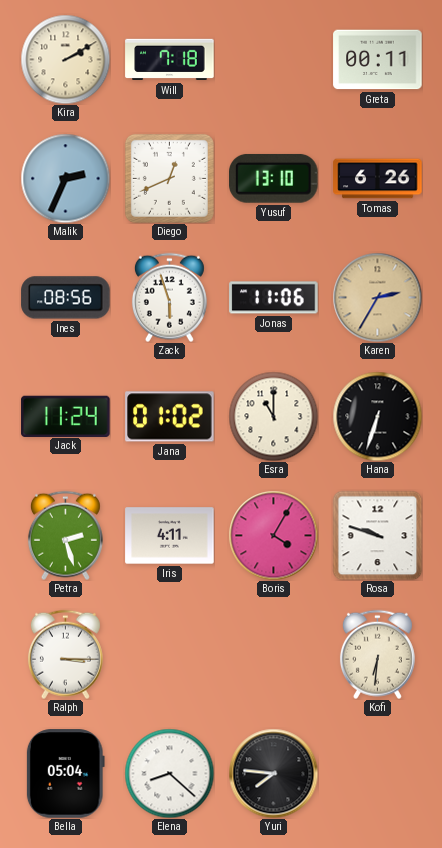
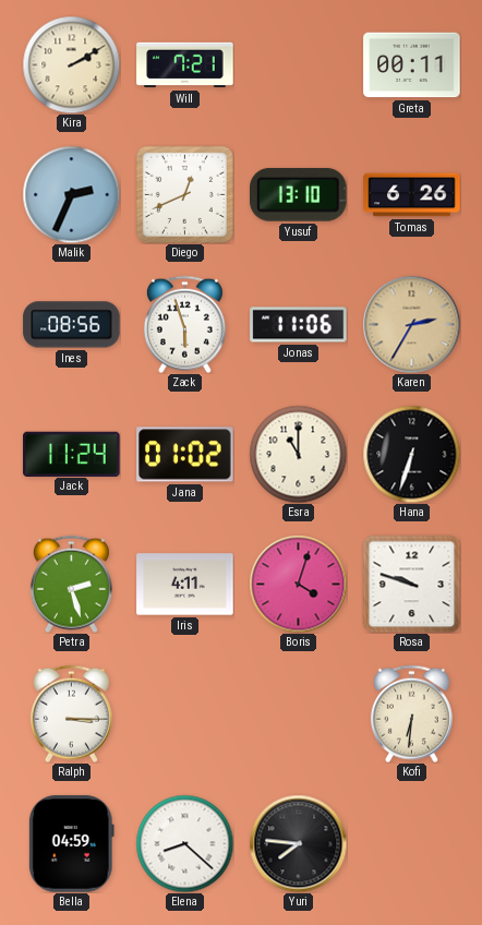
Will: 7:18 -> 7:21 (185, 65)
Boris: 4:05 -> 4:03 (298, 584)
Bella: 05:04 -> 04:59 (71, 844)
